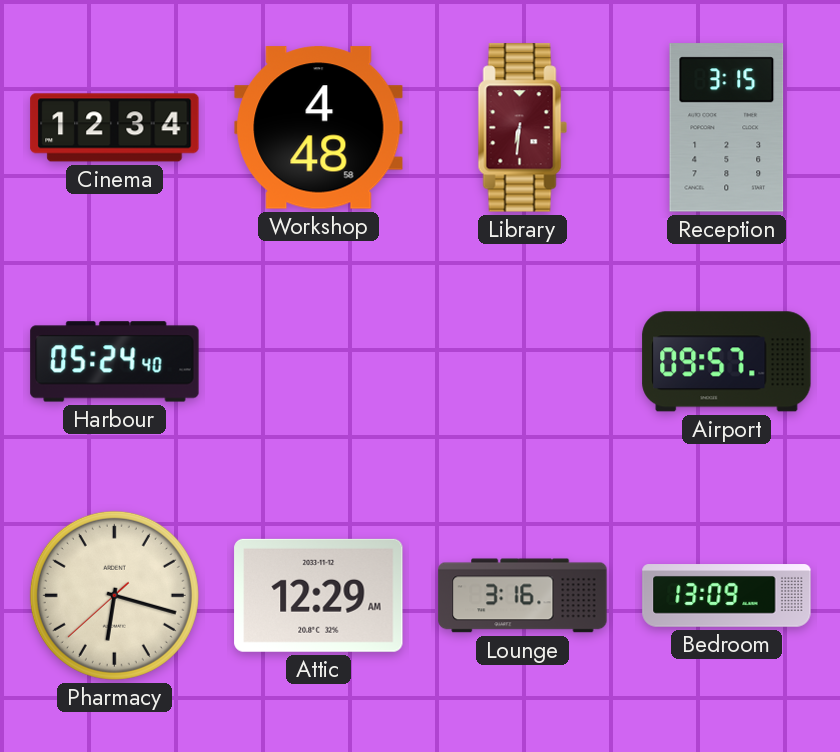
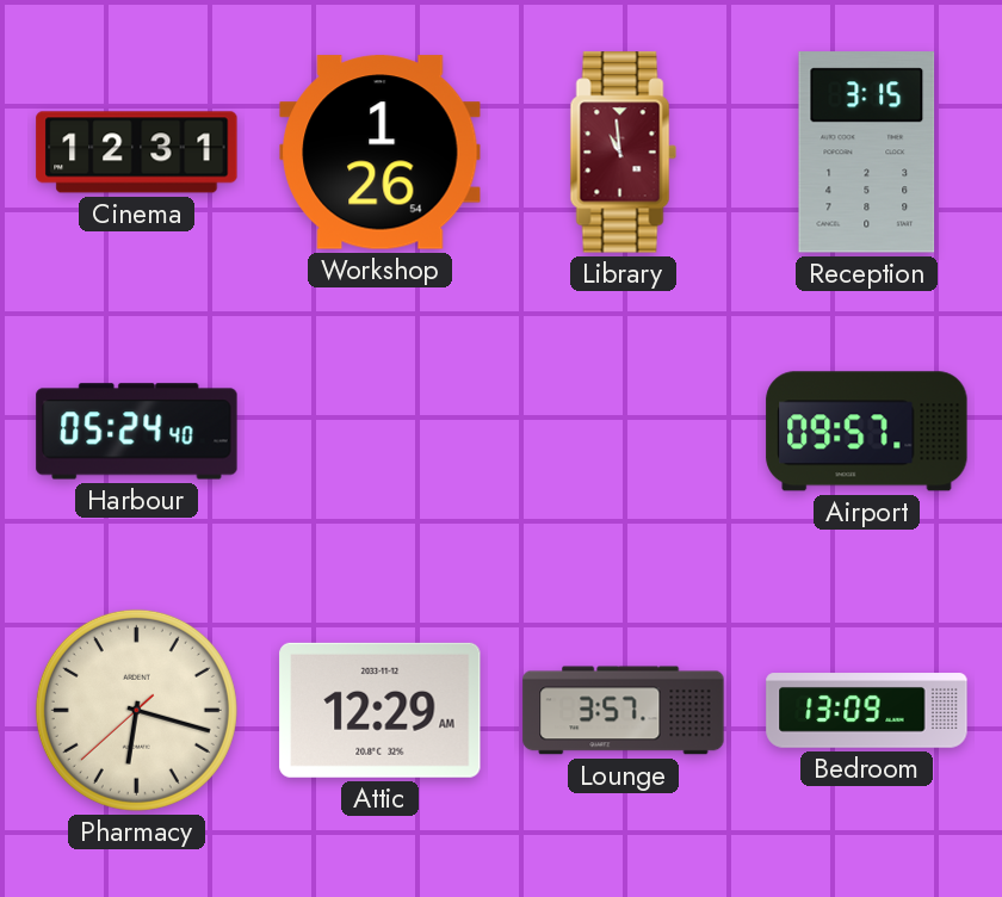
Cinema: 12:34 -> 12:31 (137, 153)
Workshop: 4:48 -> 1:26 (381, 153)
Library: 6:31 -> 10:59 (623, 153)
Lounge: 3:16 -> 3:57 (624, 711)
